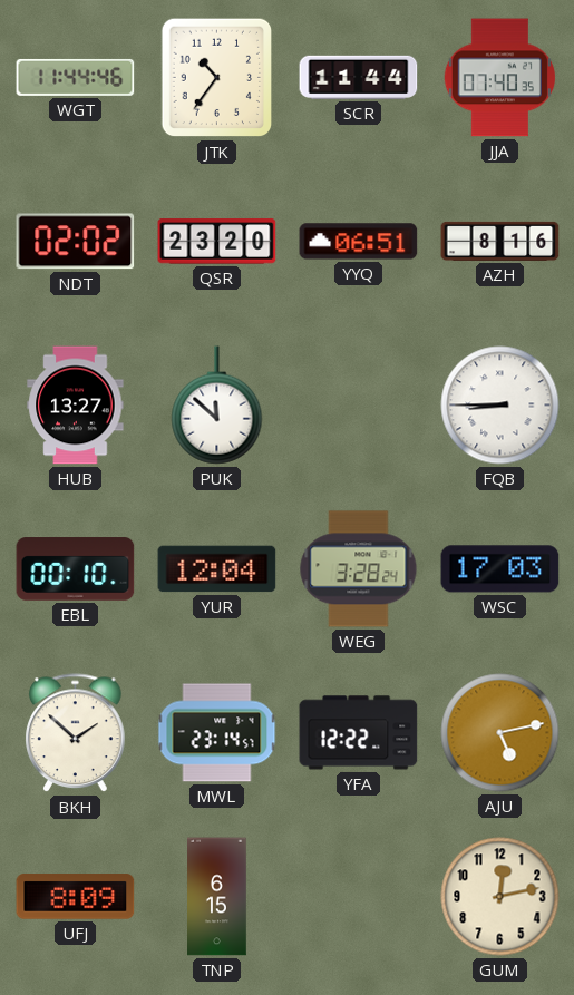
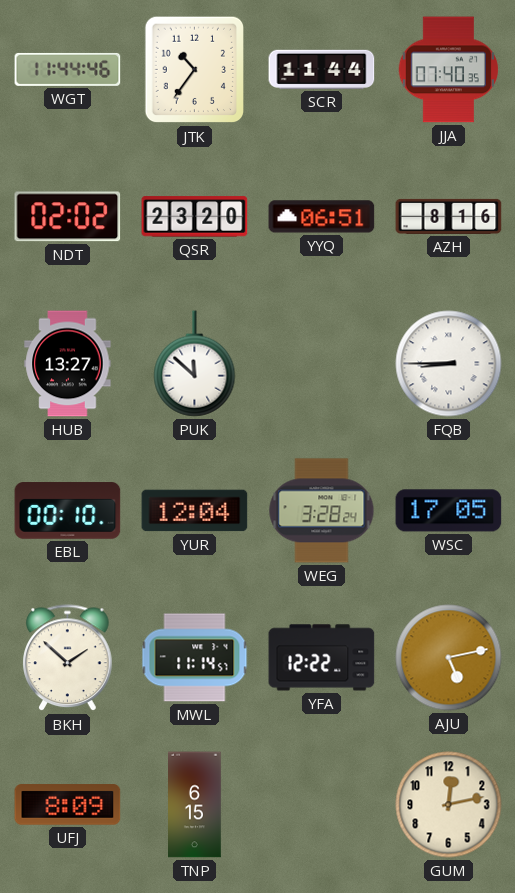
WSC: 17:03 -> 17:05 (449, 511)
MWL: 23:14 -> 11:14 (195, 658)
